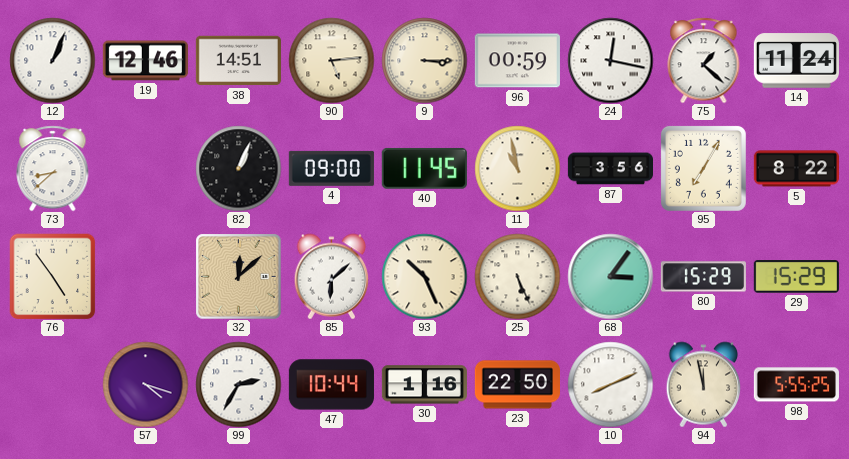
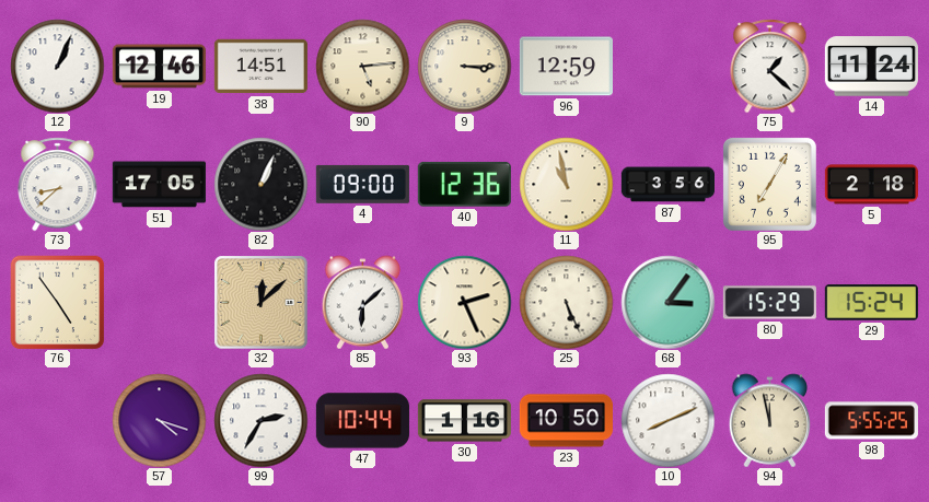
96: 00:59 -> 12:59 (566, 67)
24: 12:17 -> none (610, 60)
51: none -> 17:05 (159, 185)
40: 11:45 -> 12:36 (464, 184)
5: 8:22 -> 2:18 (871, 185)
93: 10:26 -> 2:26 (464, 302)
29: 15:29 -> 15:24 (871, 303)
23: 22:50 -> 10:50 (566, 421)
